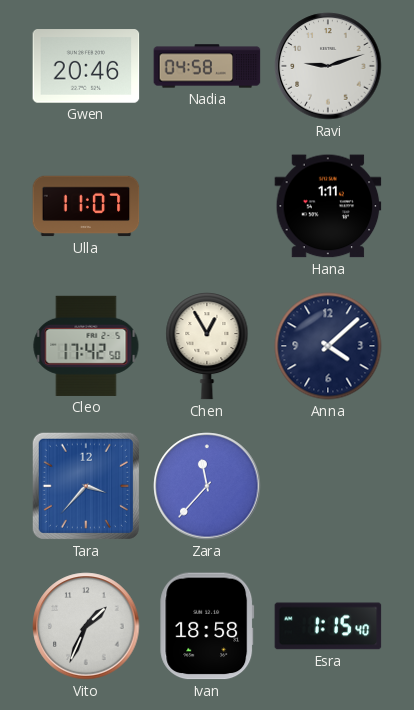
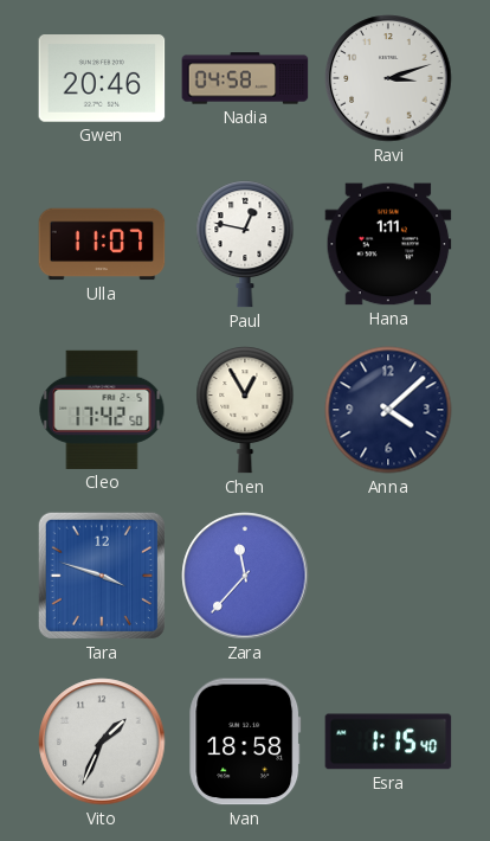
Ravi: 9:12 -> 3:12 (388, 78)
Paul: none -> 12:47 (245, 244)
Tara: 3:37 -> 3:48 (102, 576)
